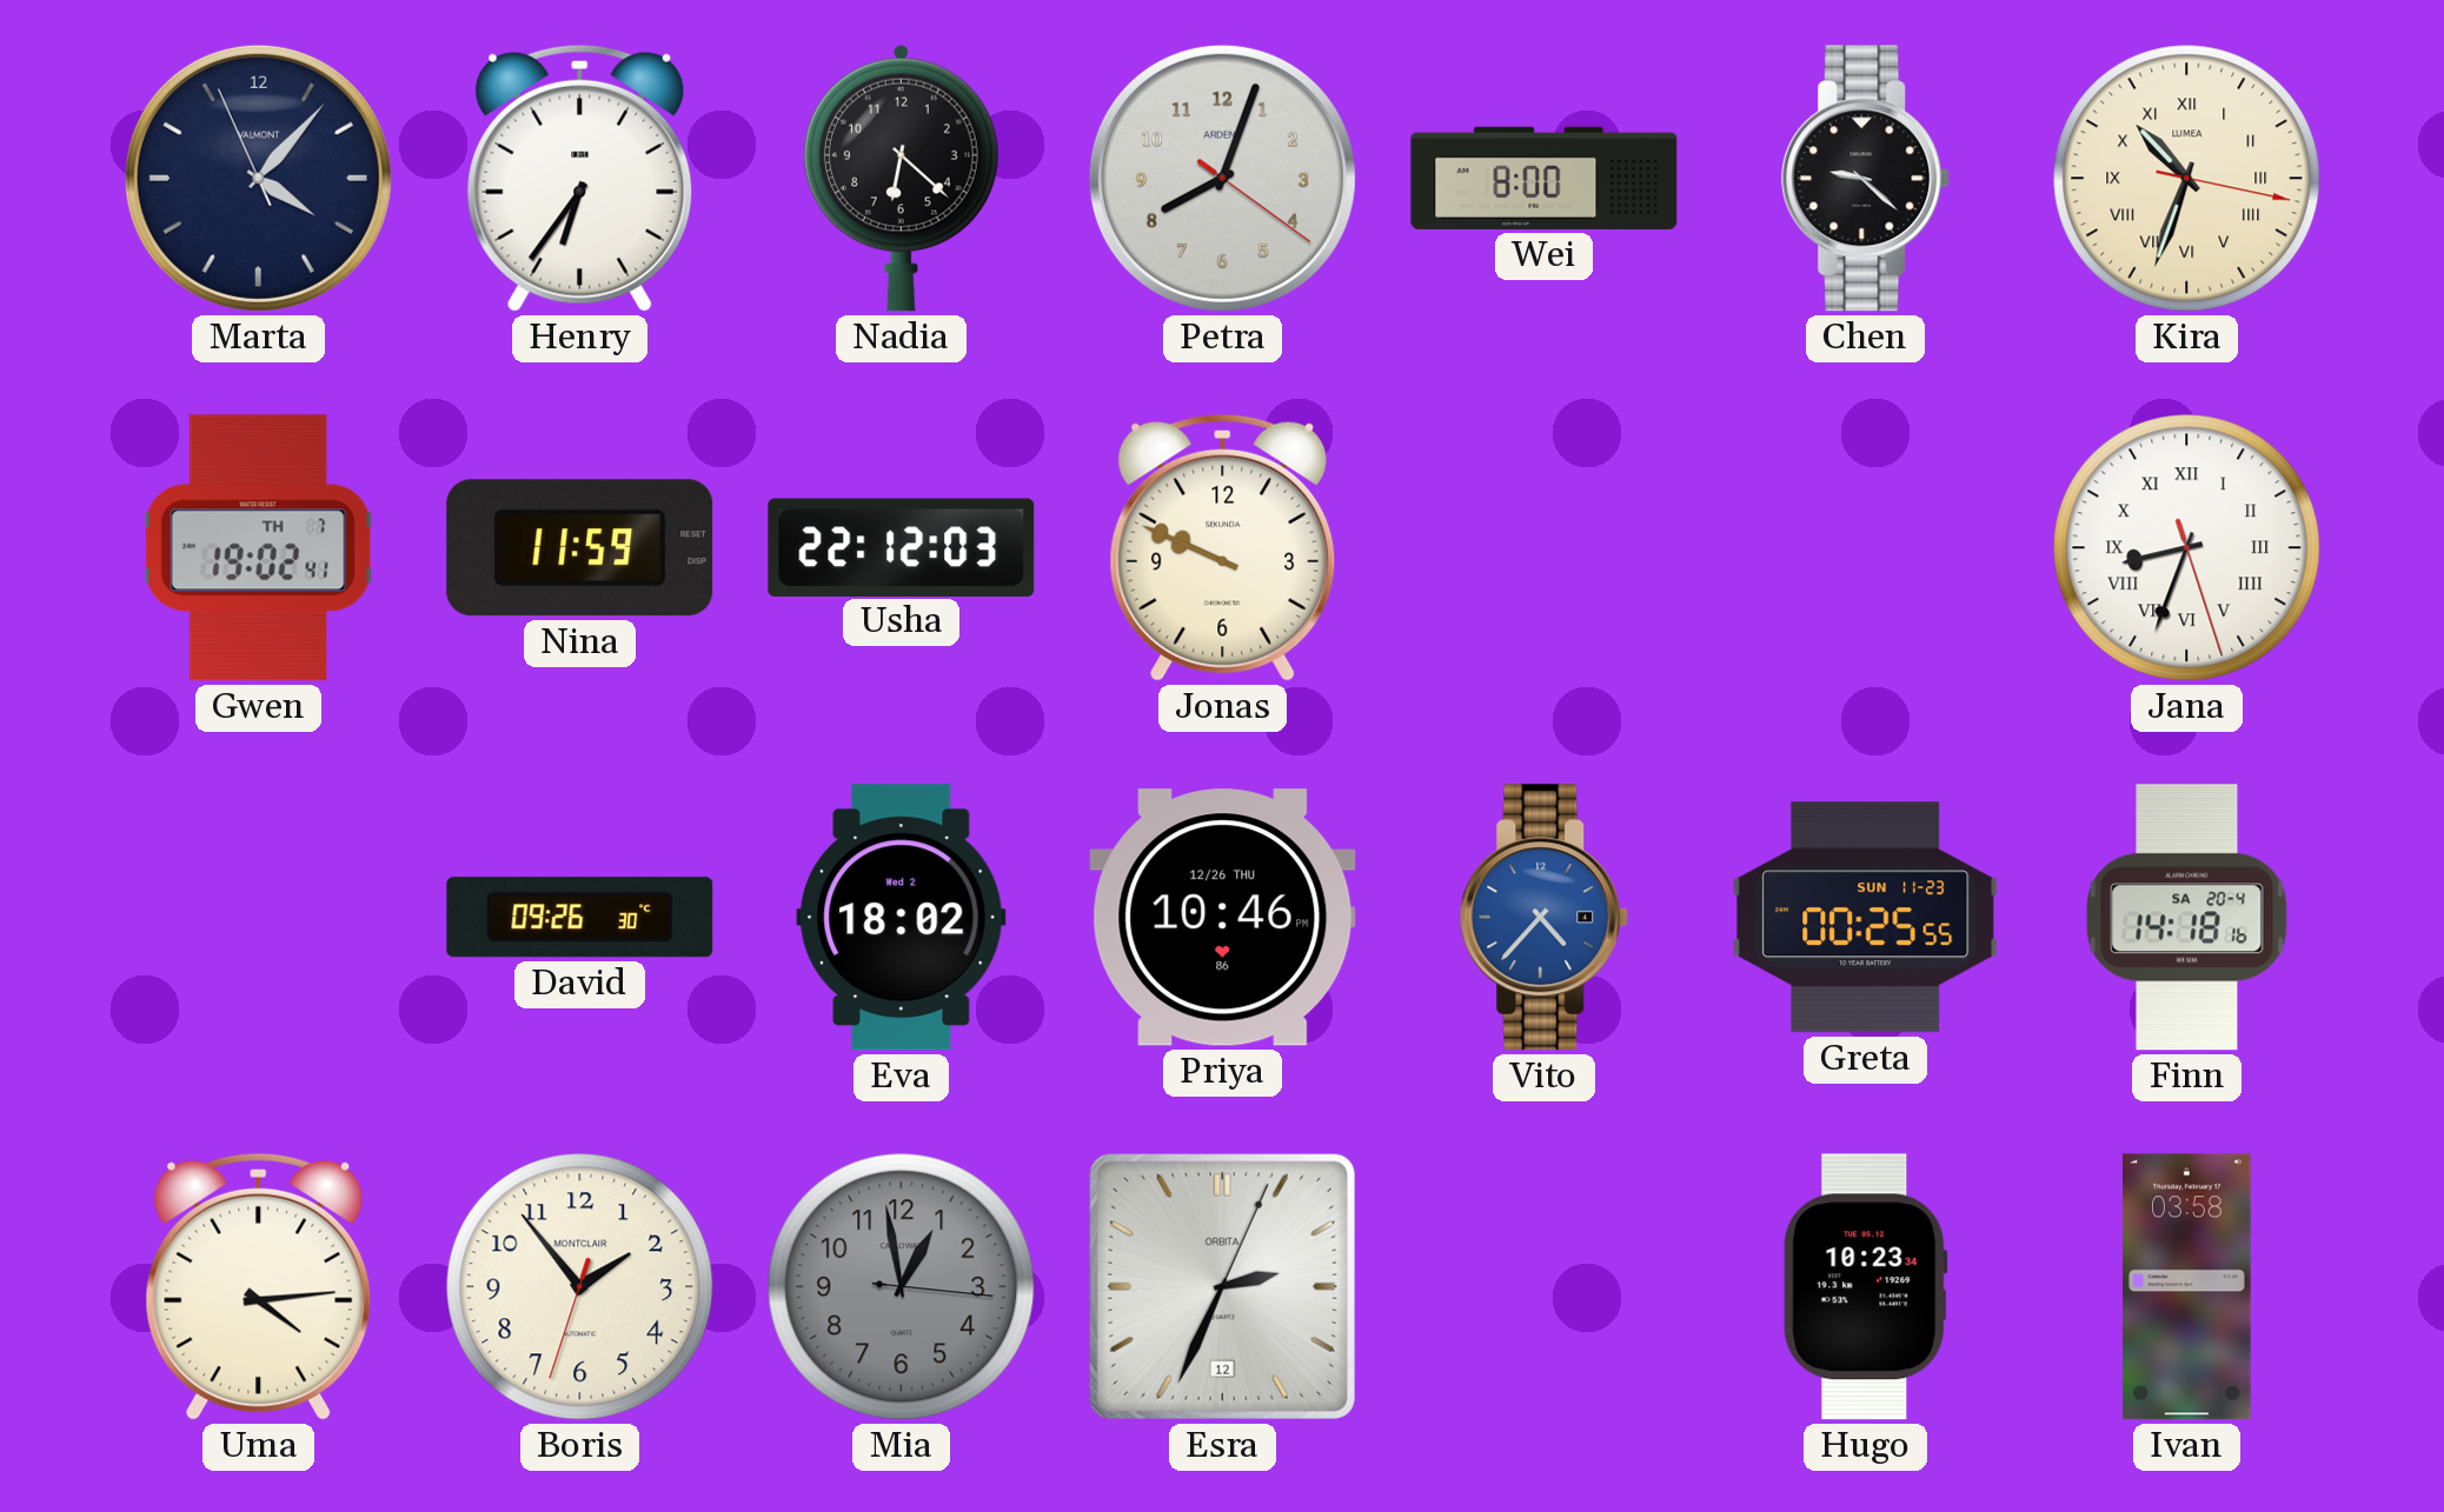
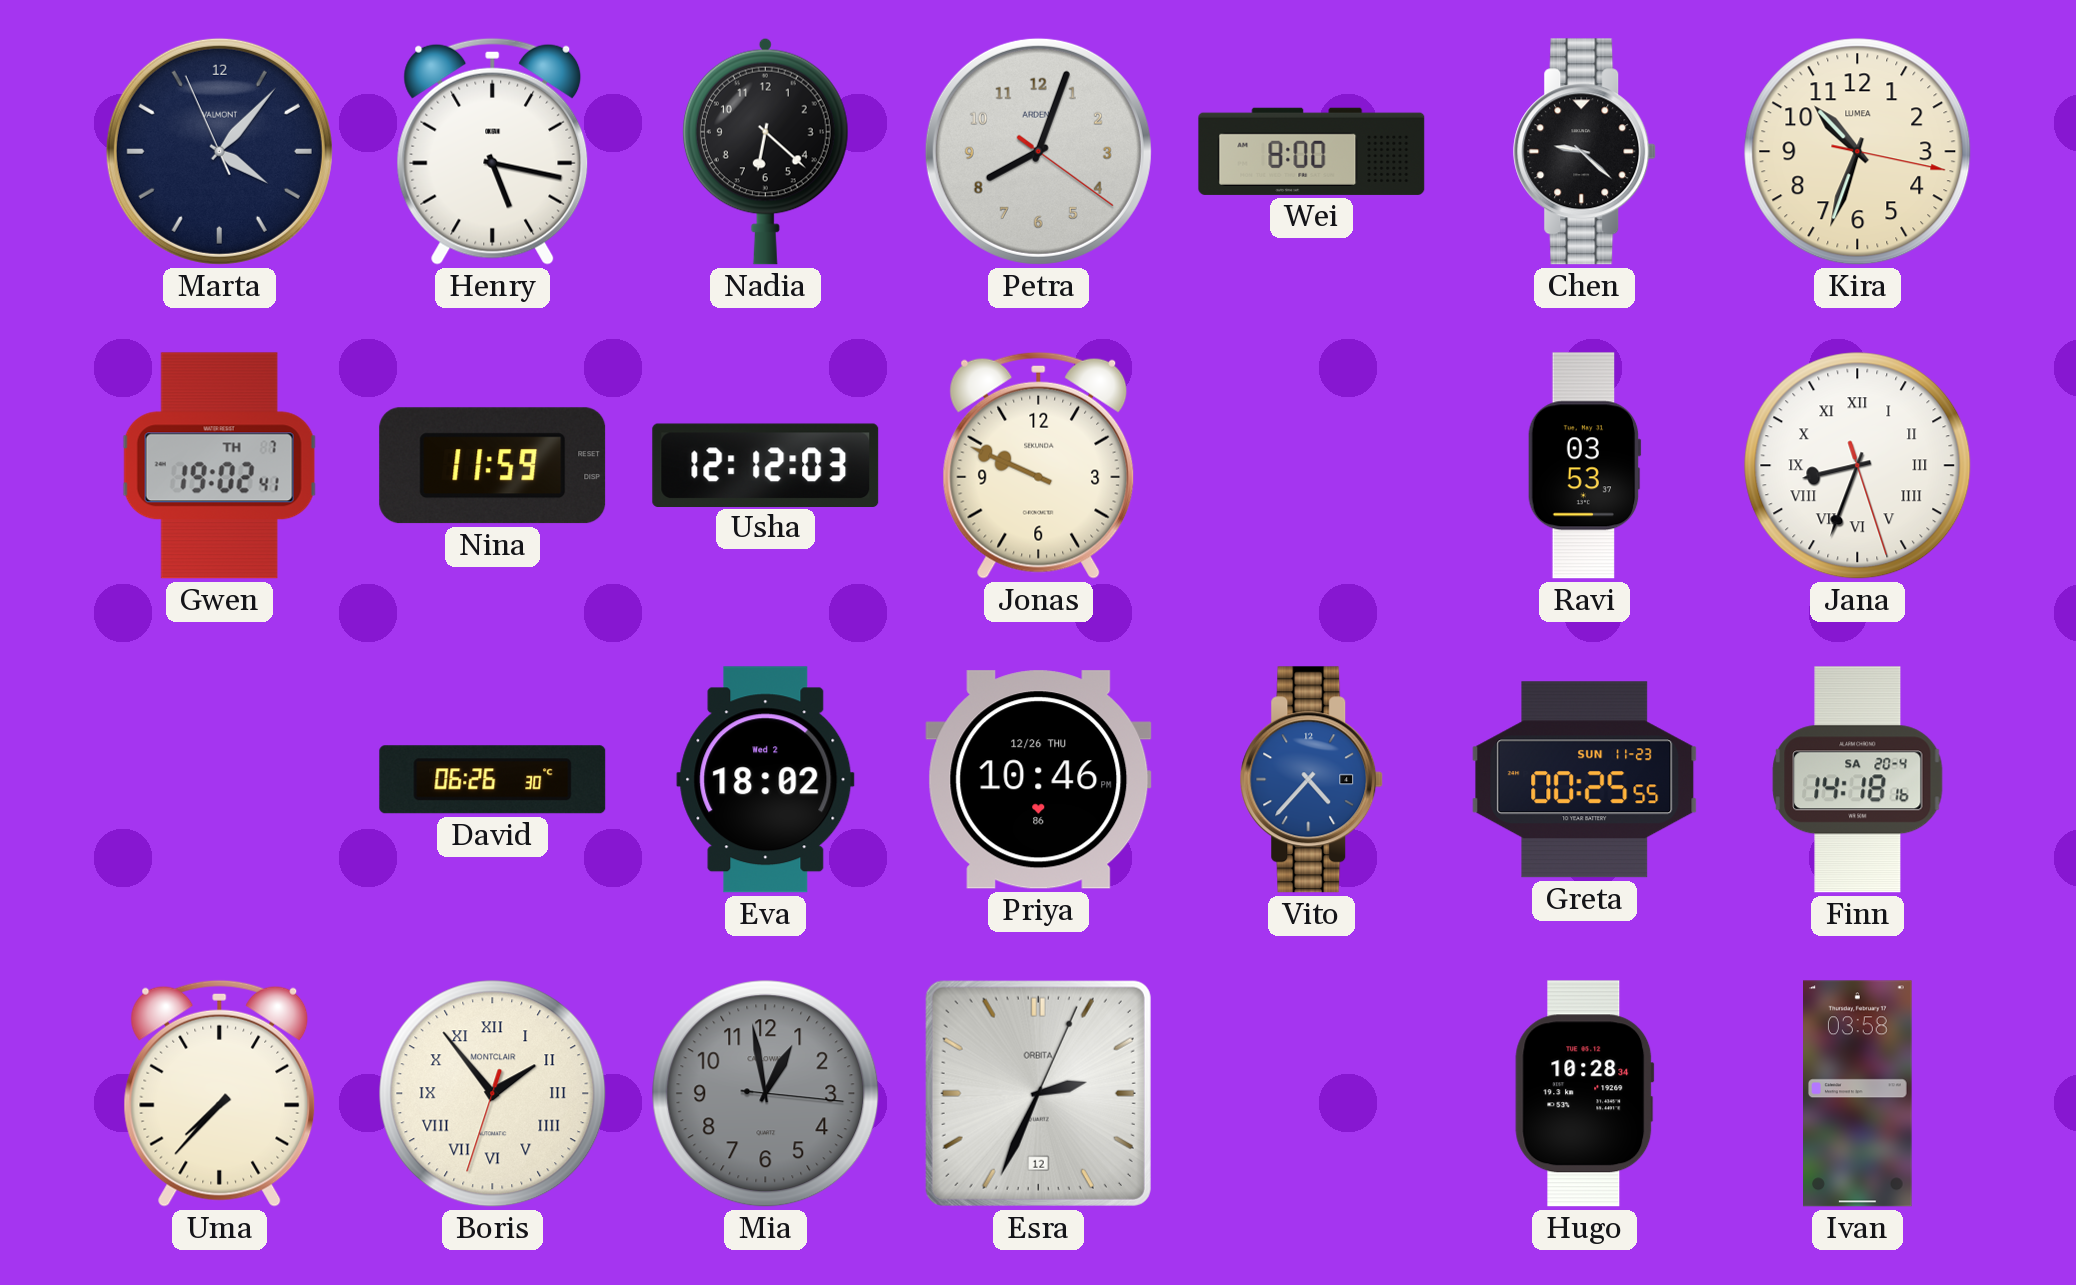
Henry: 6:36 -> 5:17 (493, 151)
Kira numerals: Roman -> Arabic (1858, 152)
Usha: 22:12 -> 12:12 (766, 465)
Ravi: none -> 03:53 (1584, 466)
David: 09:26 -> 06:26 (493, 780)
Uma: 4:14 -> 7:37 (220, 1093)
Boris numerals: Arabic -> Roman (493, 1094)
Hugo: 10:23 -> 10:28 (1585, 1094)
